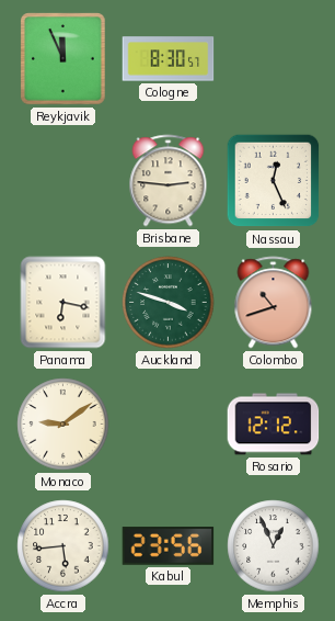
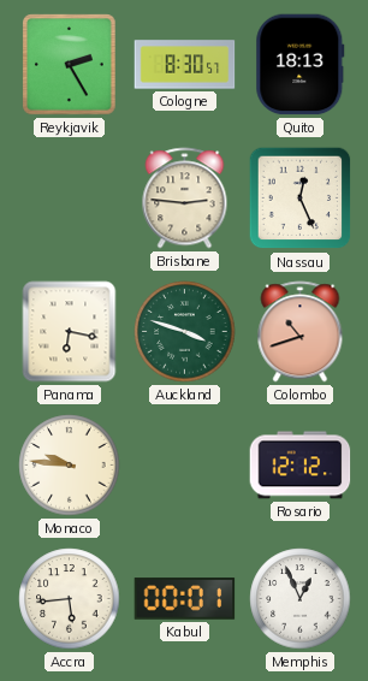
Reykjavik: 11:56 -> 2:25 (70, 65)
Quito: none -> 18:13 (301, 65)
Monaco: 9:09 -> 9:46 (70, 466)
Kabul: 23:56 -> 00:01 (185, 599)
